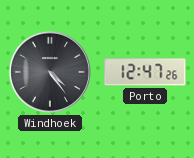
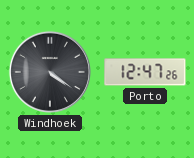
Windhoek: 4:24 -> 4:21 (50, 72)
